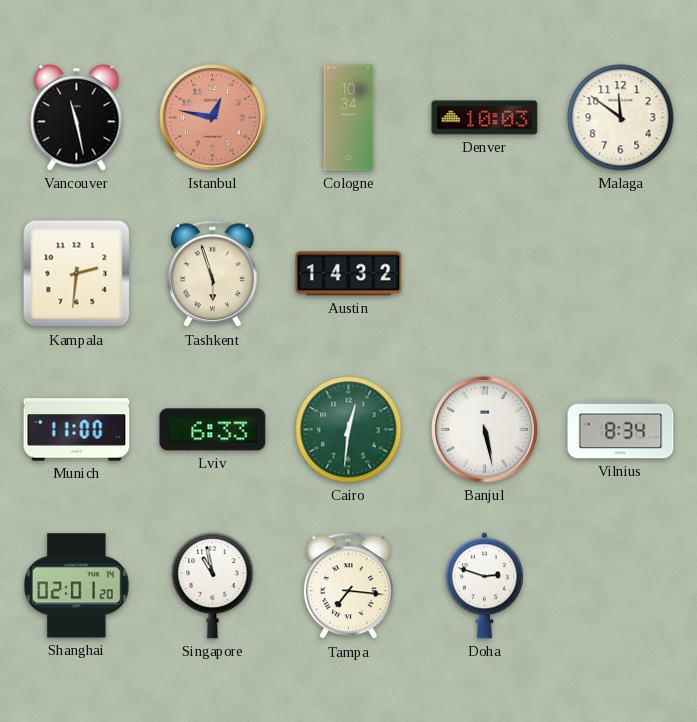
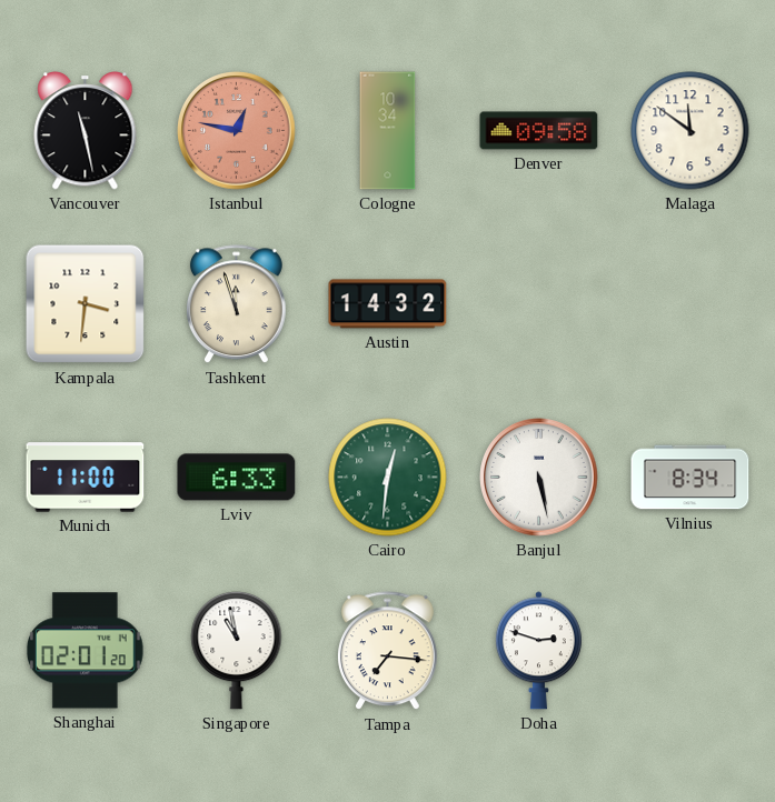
Denver: 10:03 -> 09:58 (539, 131)
Kampala: 2:31 -> 3:31 (86, 304)
Tashkent: 5:57 -> 11:57 (236, 304)
